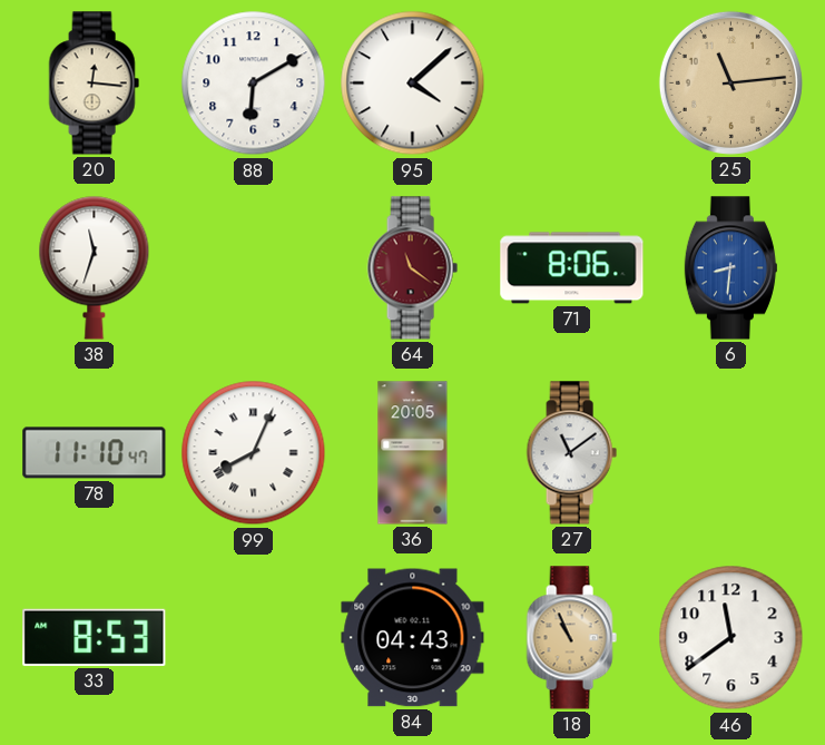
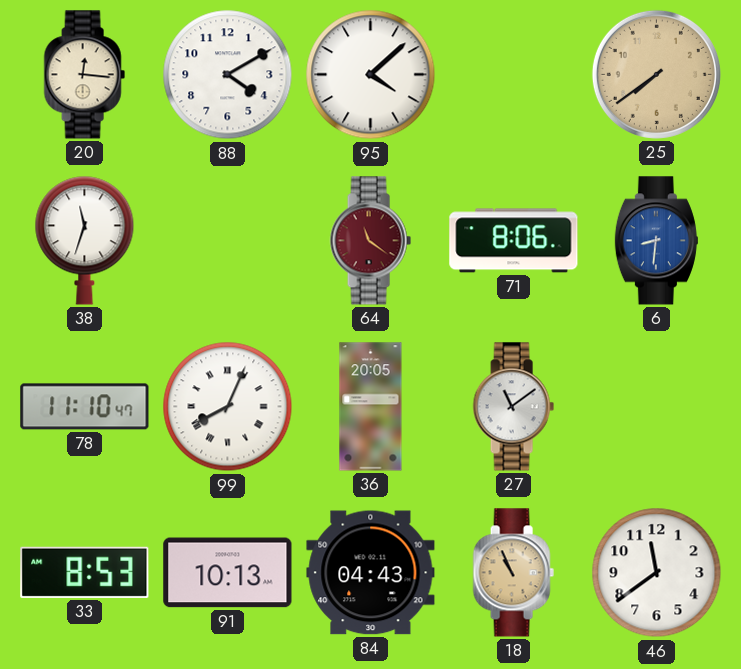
88: 6:10 -> 4:10 (228, 75)
25: 11:14 -> 7:39 (656, 74)
91: none -> 10:13 (228, 573)
